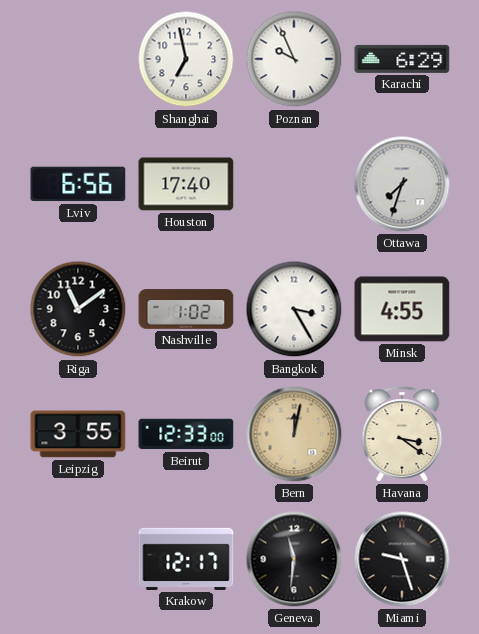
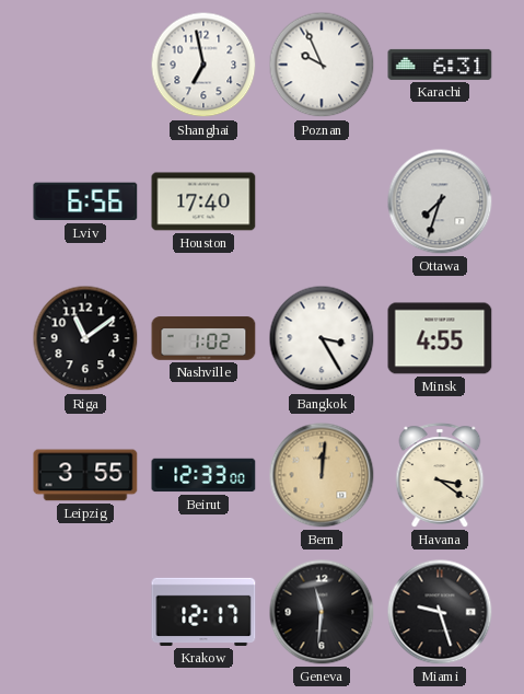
Karachi: 6:29 -> 6:31 (440, 65)
Bern: 12:02 -> 12:01 (322, 475)
